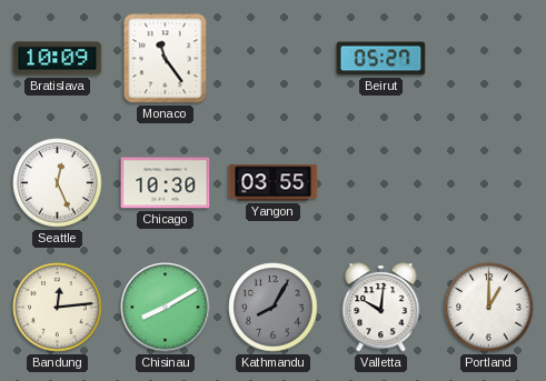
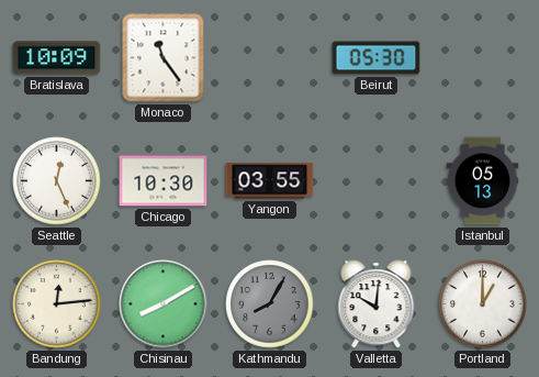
Beirut: 05:27 -> 05:30 (377, 58)
Istanbul: none -> 05:13 (483, 181)
